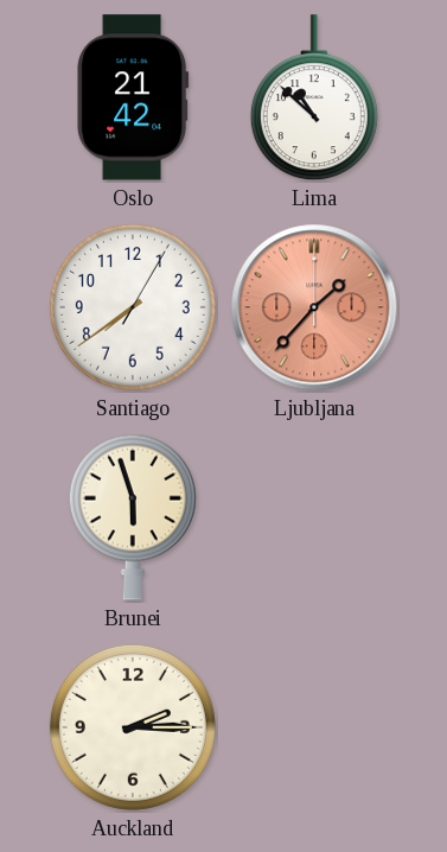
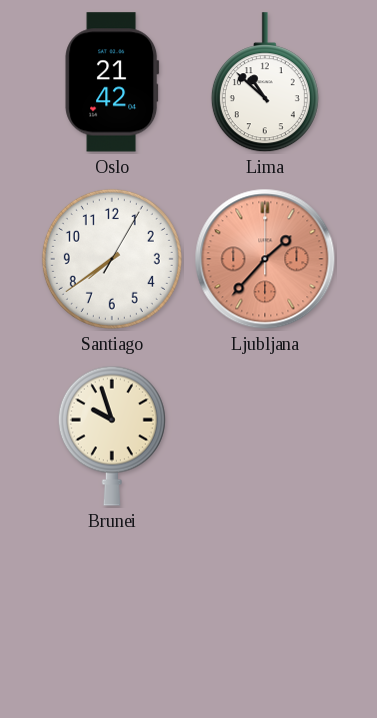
Brunei: 5:57 -> 9:57 (112, 436)
Auckland: 2:15 -> none (133, 727)
